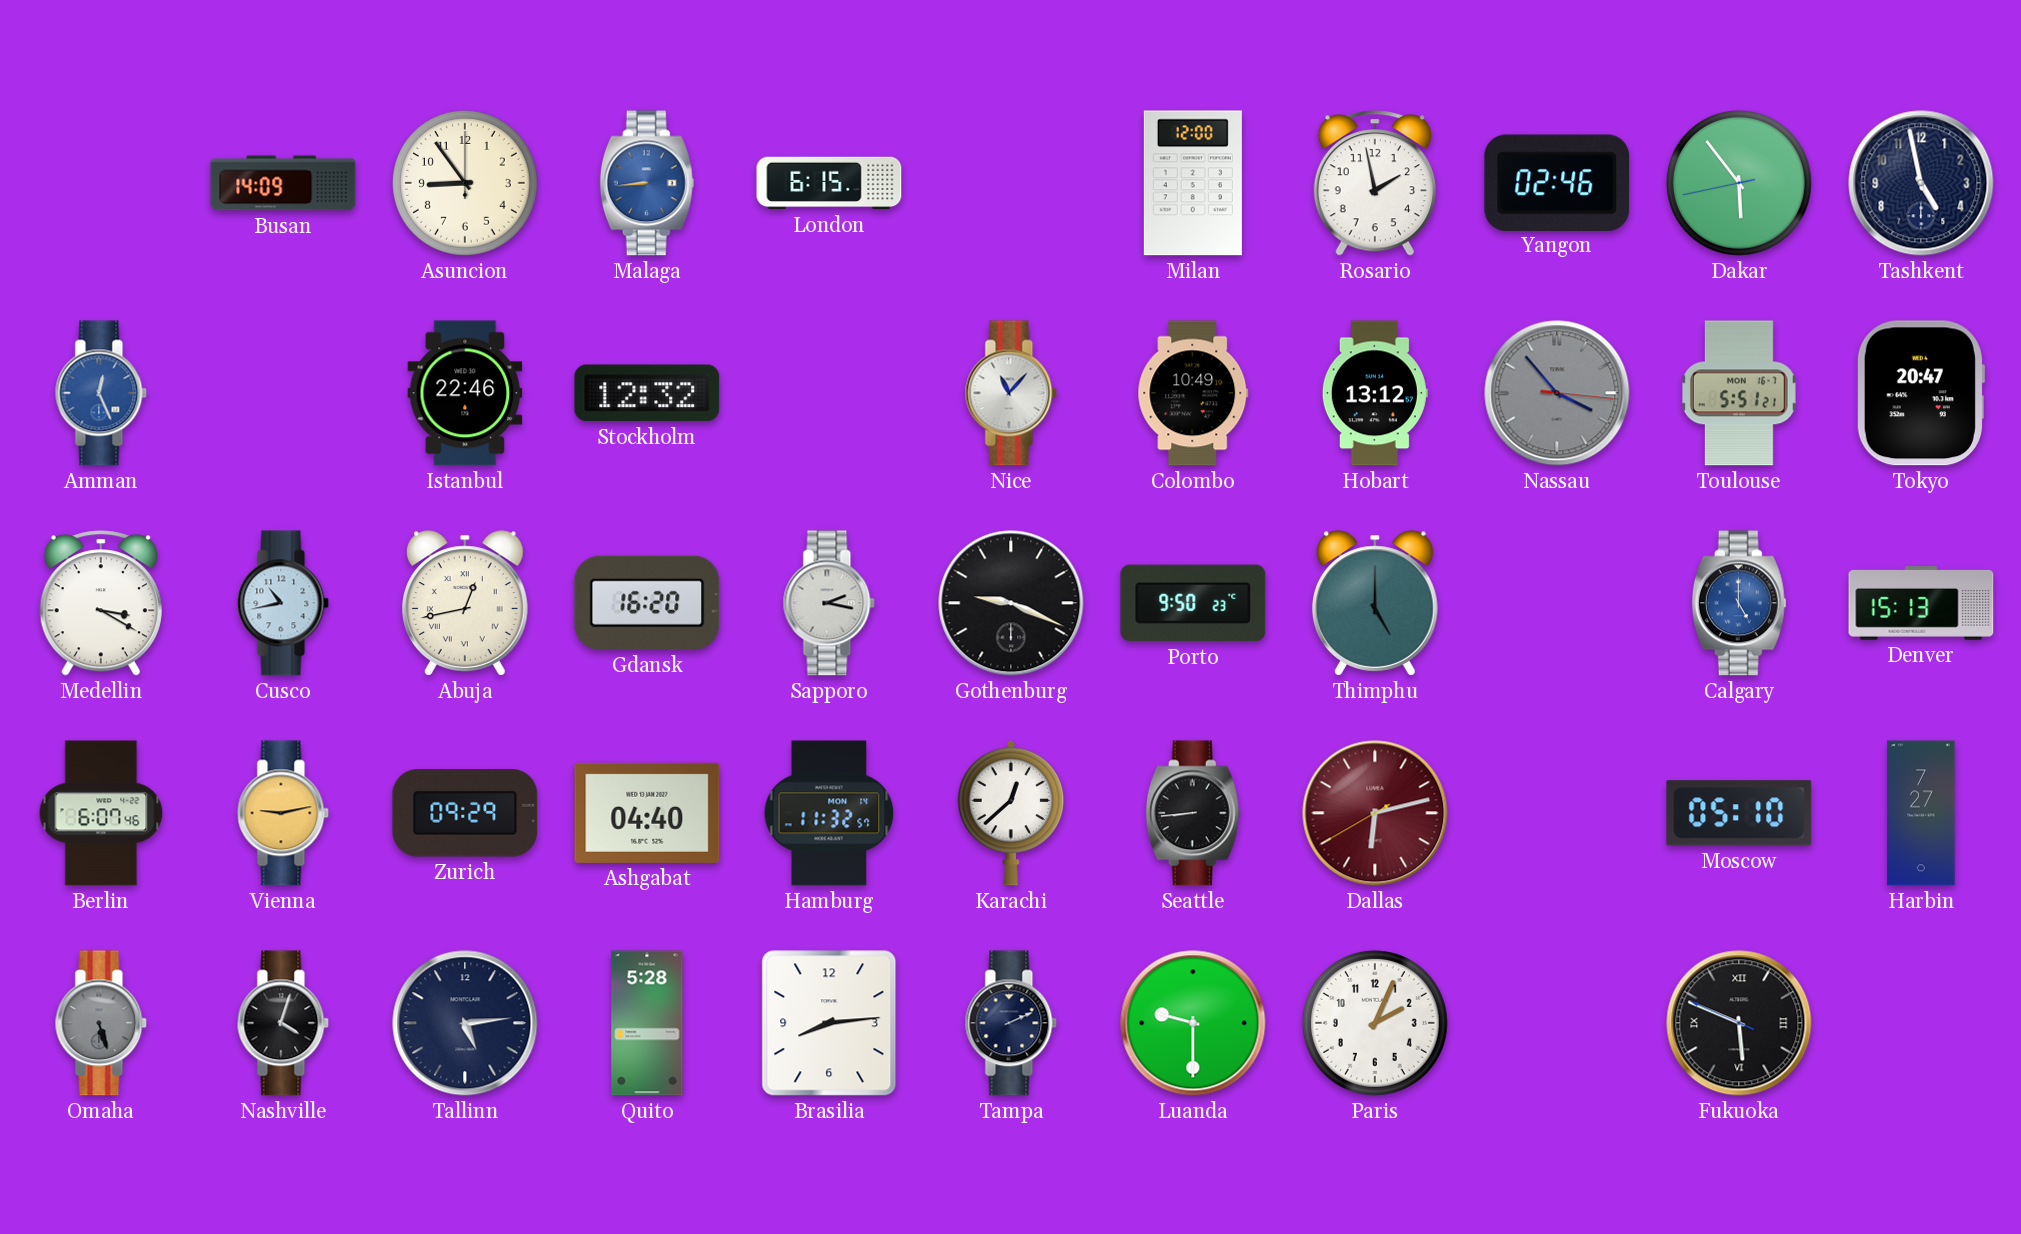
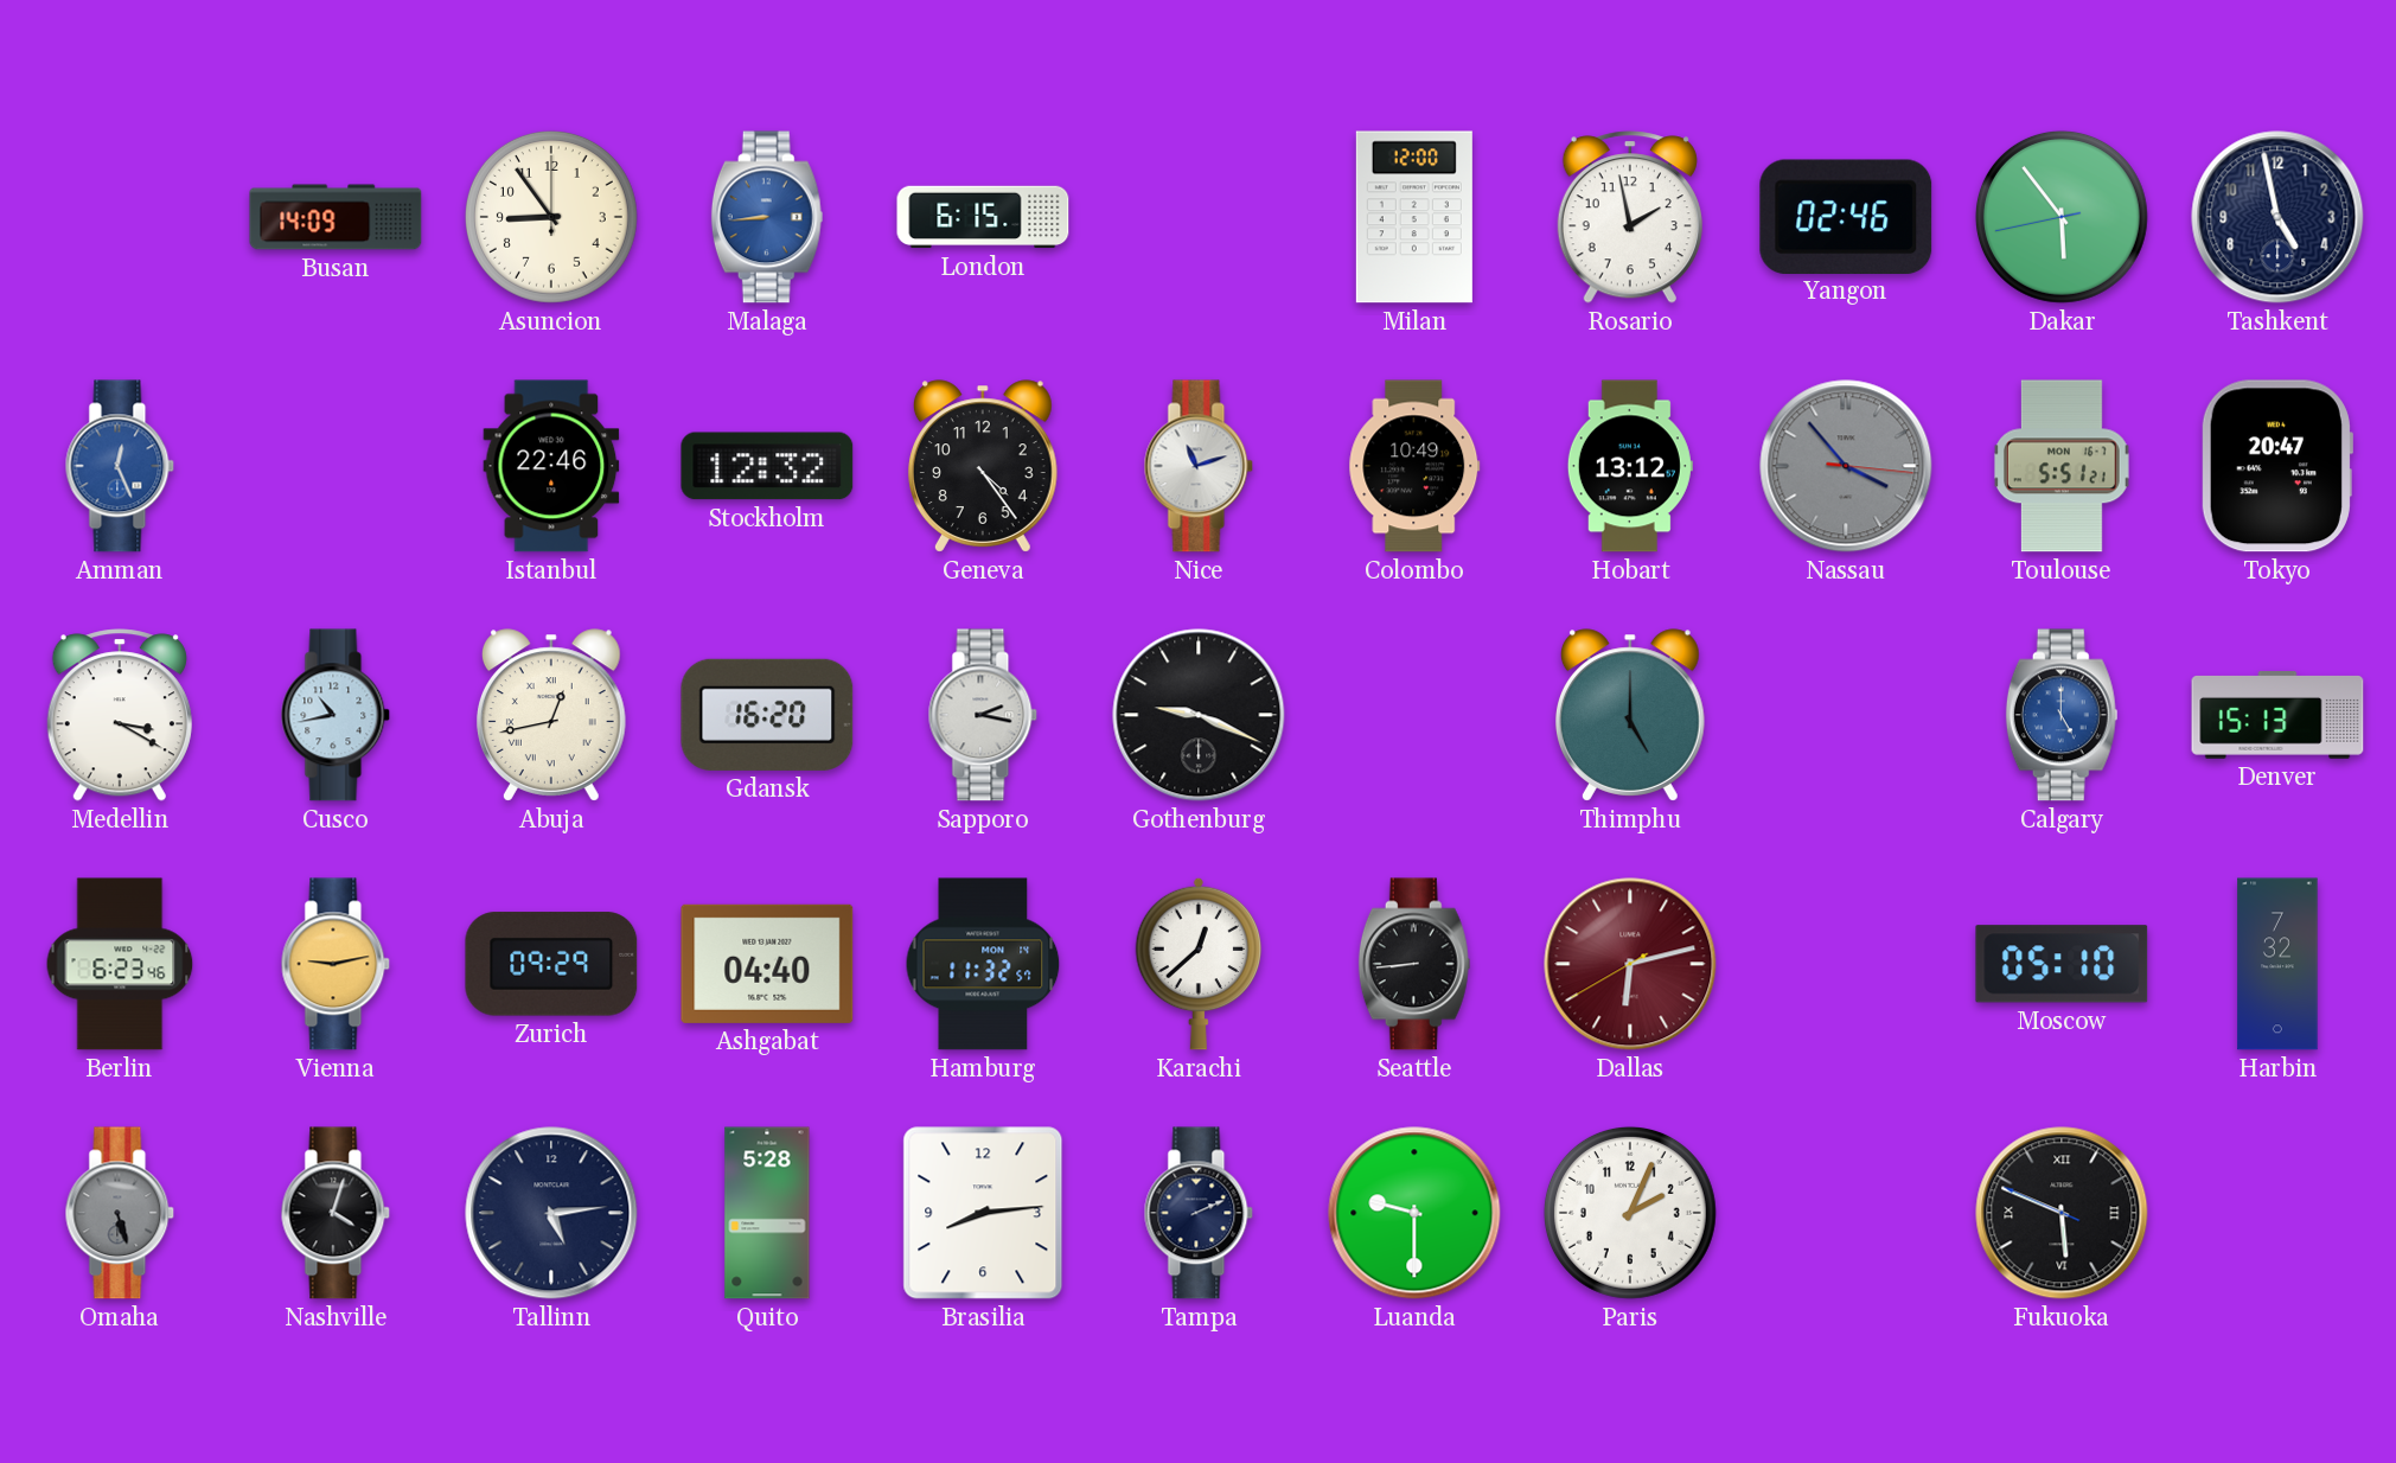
Geneva: none -> 4:24 (983, 466)
Nice: 11:07 -> 11:12 (1199, 466)
Porto: 9:50 -> none (1193, 603)
Berlin: 6:07 -> 6:23 (120, 964)
Harbin: 7:27 -> 7:32 (2277, 964)
